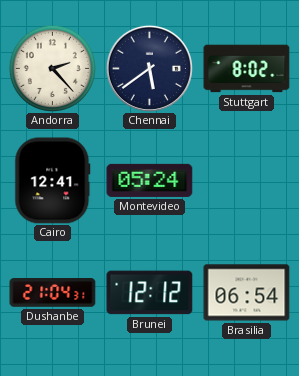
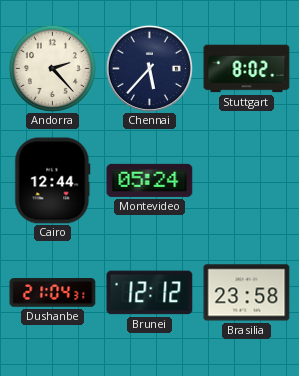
Chennai: 5:39 -> 5:37 (149, 68)
Cairo: 12:41 -> 12:44 (53, 181)
Brasilia: 06:54 -> 23:58 (247, 293)
